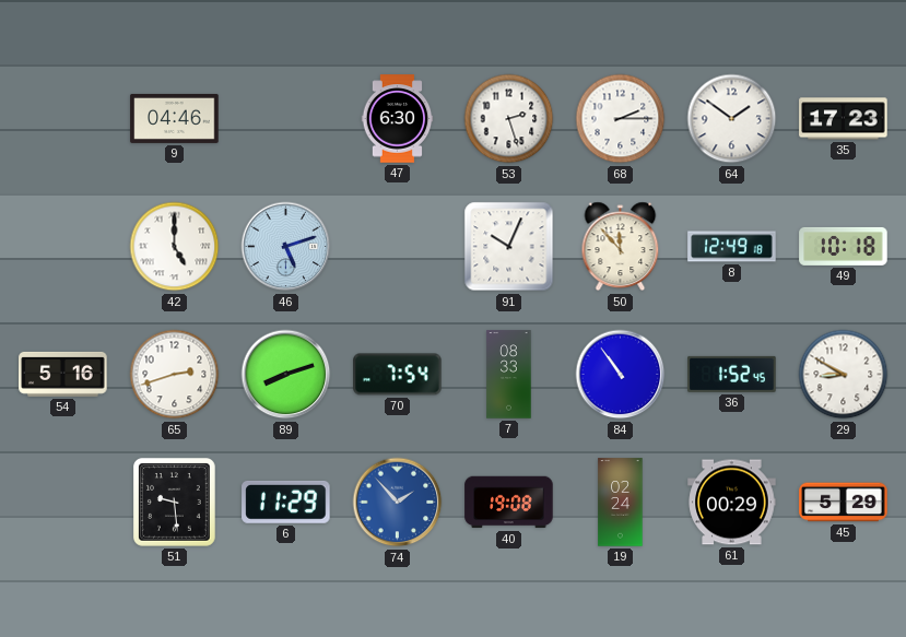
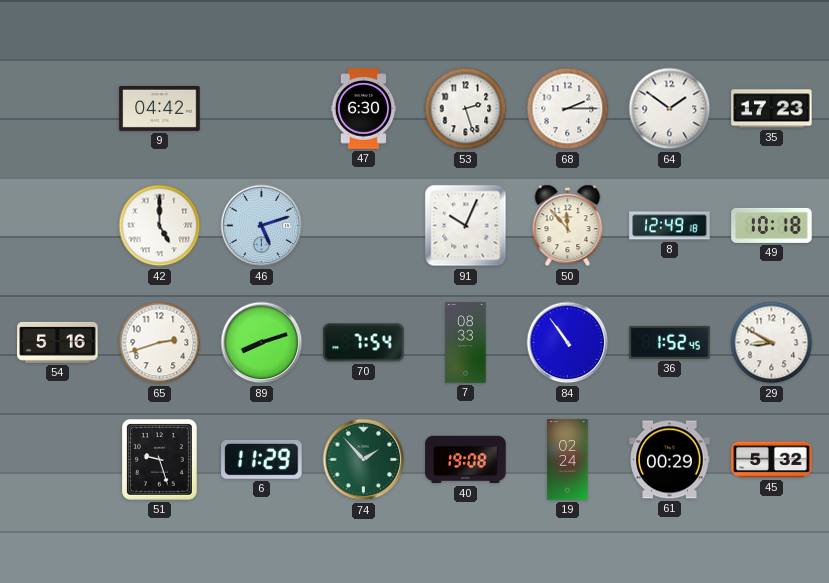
9: 04:46 -> 04:42 (160, 108)
51: 9:29 -> 9:27 (160, 460)
74 dial: blue -> green (364, 460)
45: 5:29 -> 5:32 (772, 460)
